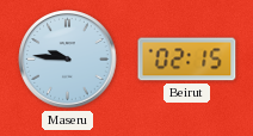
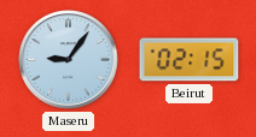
Maseru: 9:46 -> 9:06 (69, 60)
